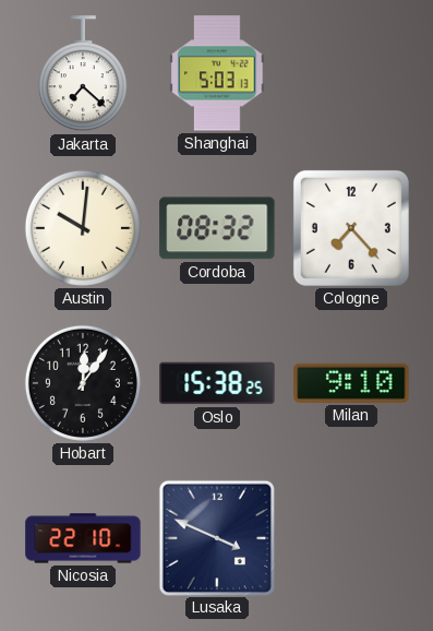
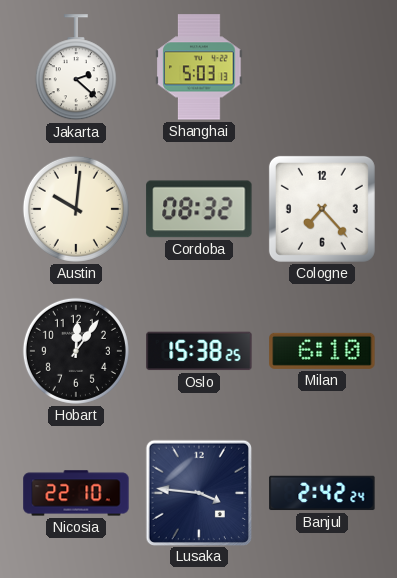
Jakarta: 7:22 -> 2:22 (76, 68)
Milan: 9:10 -> 6:10 (322, 351)
Lusaka: 3:49 -> 3:46 (198, 492)
Banjul: none -> 2:42 (322, 493)
